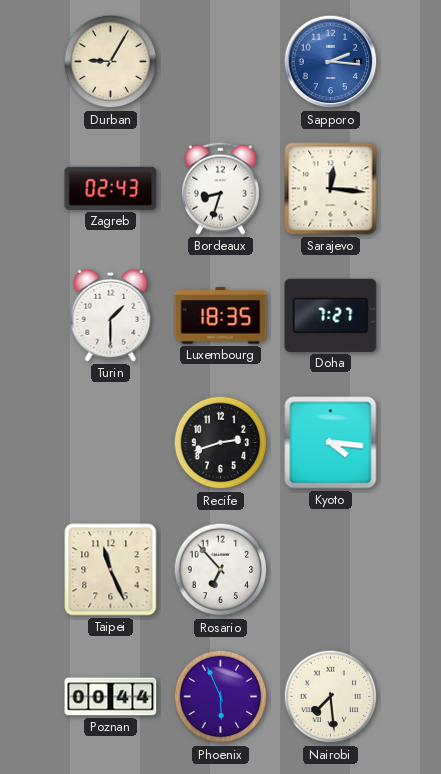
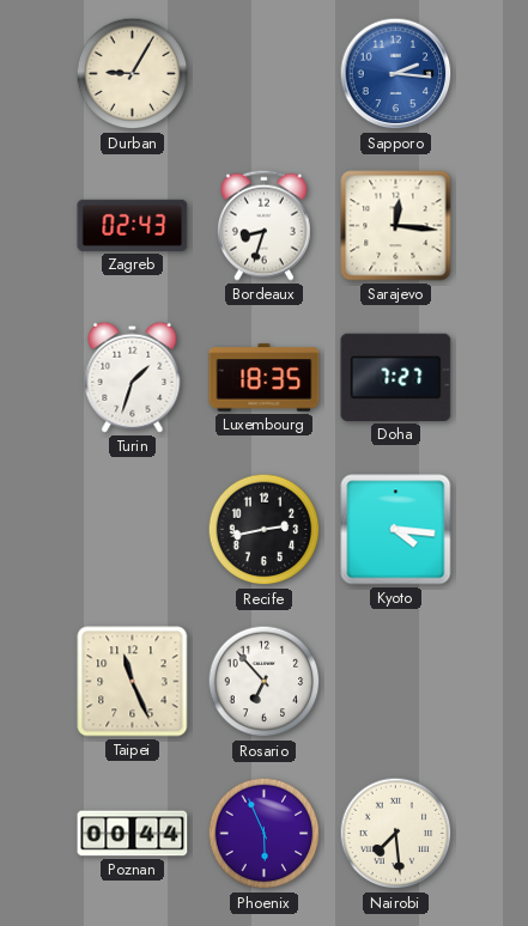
Turin: 1:30 -> 1:33 (133, 377)
Recife: 2:42 -> 2:43 (265, 530)
